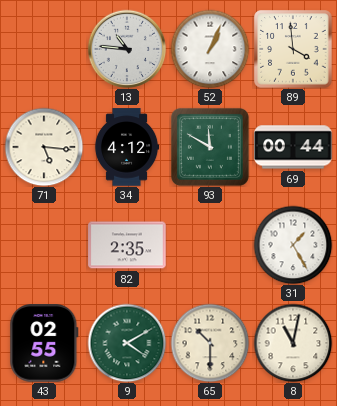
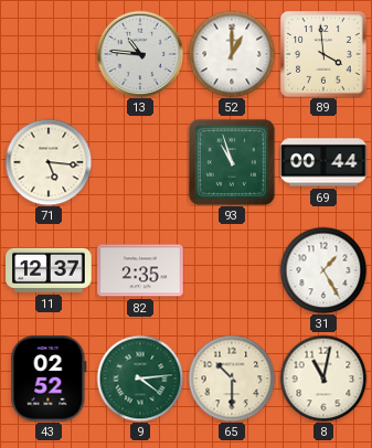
52: 1:04 -> 1:00 (232, 54)
34: 4:12 -> none (127, 147)
93: 11:50 -> 10:57 (232, 162)
11: none -> 12:37 (49, 270)
43: 02:55 -> 02:52 (49, 378)
9: 4:10 -> 4:14 (140, 378)
